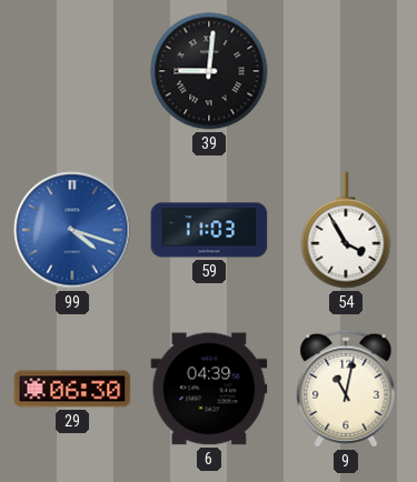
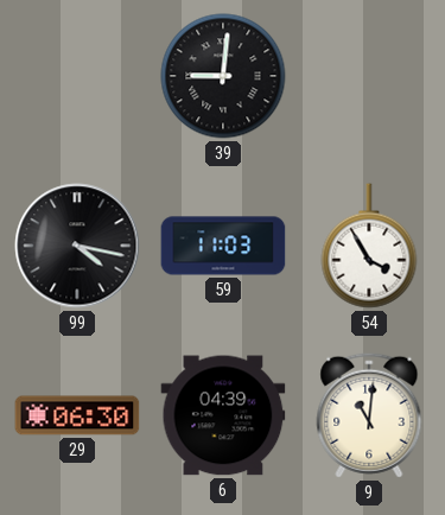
99: 4:18 -> 4:17 (77, 246)
99 dial: blue -> black (77, 246)
9: 11:02 -> 11:01 (369, 415)
